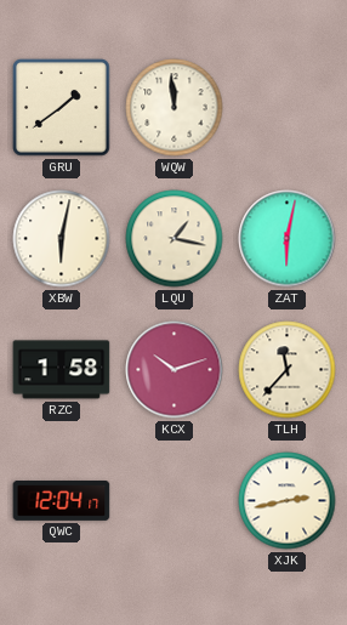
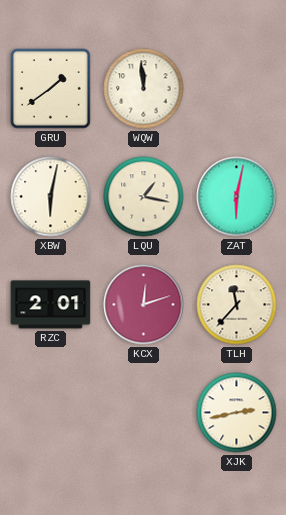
RZC: 1:58 -> 2:01 (51, 305)
KCX: 10:12 -> 12:12 (144, 305)
QWC: 12:04 -> none (62, 501)
